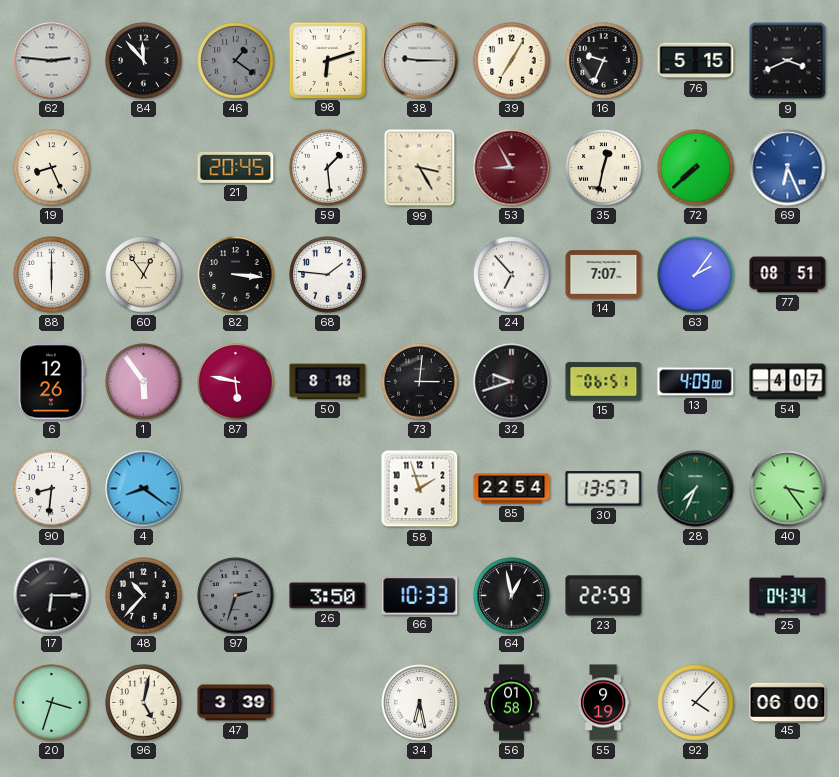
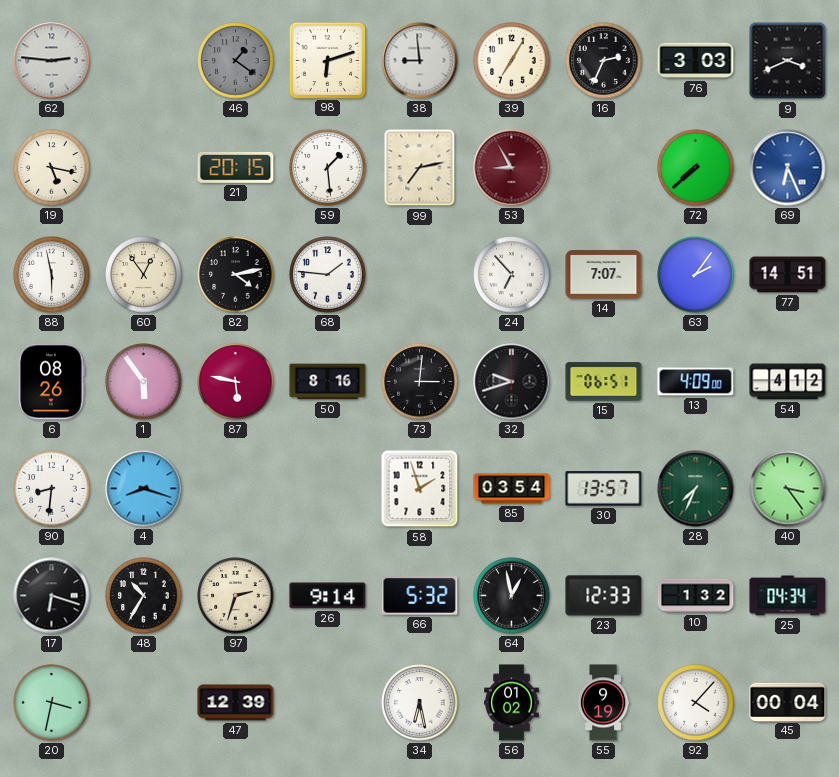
84: 11:53 -> none (144, 61)
38: 9:15 -> 8:59 (420, 61)
16: 9:34 -> 2:34 (604, 61)
76: 5:15 -> 3:03 (696, 61)
19: 8:26 -> 5:17 (52, 168)
21: 20:45 -> 20:15 (236, 167)
99: 3:25 -> 7:13 (420, 168)
35: 12:32 -> none (604, 168)
88: 6:00 -> 5:58 (52, 275)
82: 3:16 -> 4:13 (236, 275)
77: 08:51 -> 14:51 (788, 275)
6: 12:26 -> 08:26 (51, 382)
50: 8:18 -> 8:16 (328, 382)
54: 4:07 -> 4:12 (788, 382)
4: 8:21 -> 8:18 (144, 489)
85: 22:54 -> 03:54 (512, 489)
17: 6:15 -> 6:18 (52, 596)
48: 10:37 -> 10:35 (144, 596)
97 dial: grey -> cream (236, 596)
26: 3:50 -> 9:14 (328, 596)
66: 10:33 -> 5:32 (420, 596)
23: 22:59 -> 12:33 (604, 596)
10: none -> 1:32 (696, 596)
20: 3:33 -> 3:32 (52, 703)
96: 5:02 -> none (144, 703)
47: 3:39 -> 12:39 (236, 703)
56: 01:58 -> 01:02 (512, 703)
45: 06:00 -> 00:04 (788, 702)
